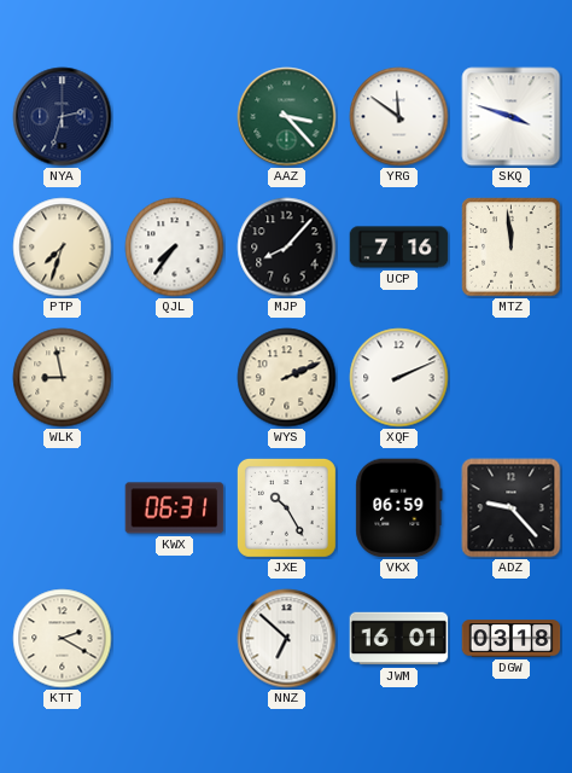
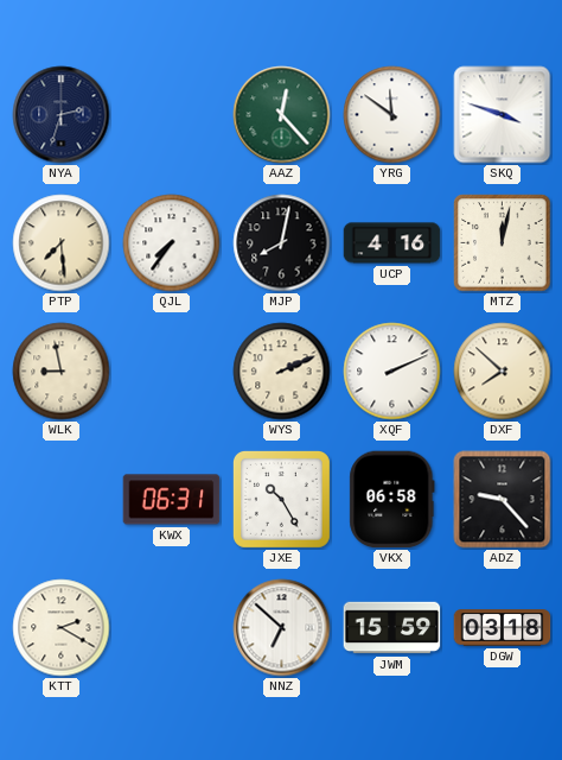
AAZ: 3:23 -> 12:23 (282, 115)
PTP: 7:33 -> 7:29 (62, 243)
MJP: 8:07 -> 8:02 (282, 243)
UCP: 7:16 -> 4:16 (392, 243)
MTZ: 11:59 -> 12:02 (503, 243)
DXF: none -> 7:52 (503, 372)
VKX: 06:59 -> 06:58 (392, 500)
JWM: 16:01 -> 15:59 (392, 628)
